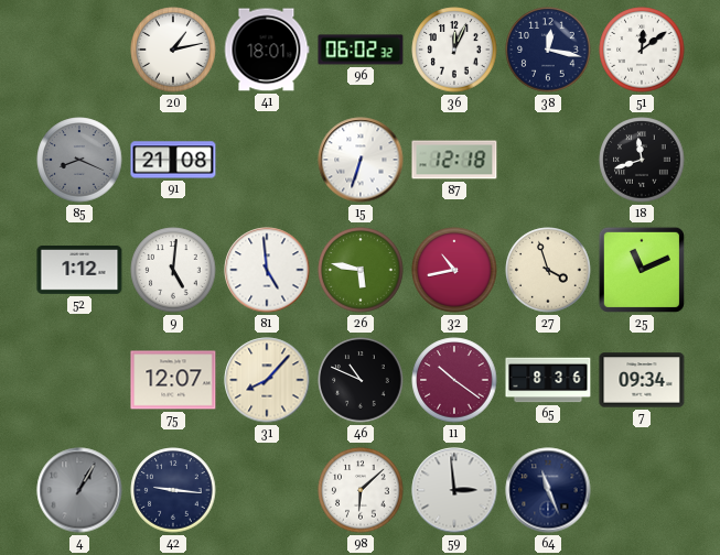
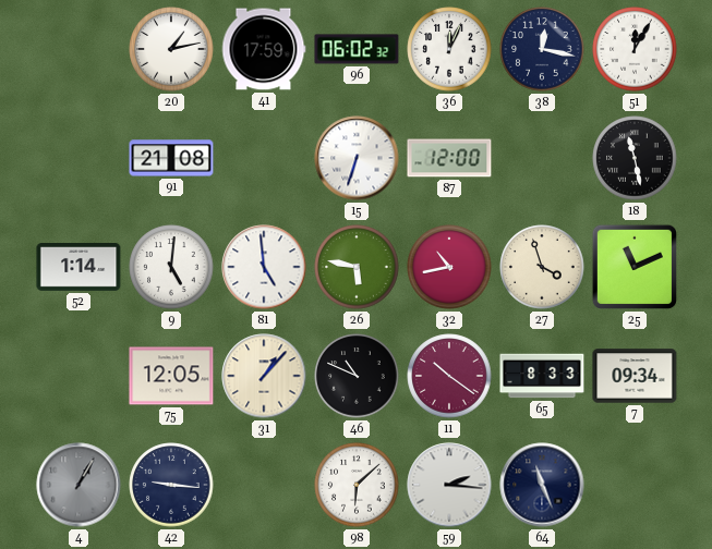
41: 18:01 -> 17:59 (264, 49)
51: 12:09 -> 12:05 (635, 49)
85: 8:19 -> none (79, 160)
87: 12:18 -> 12:00 (449, 158)
18: 11:42 -> 11:28 (635, 158)
52: 1:12 -> 1:14 (79, 268)
75: 12:07 -> 12:05 (171, 376)
31: 8:07 -> 1:07 (264, 376)
65: 8:36 -> 8:33 (542, 376)
59: 2:59 -> 2:16 (449, 485)
